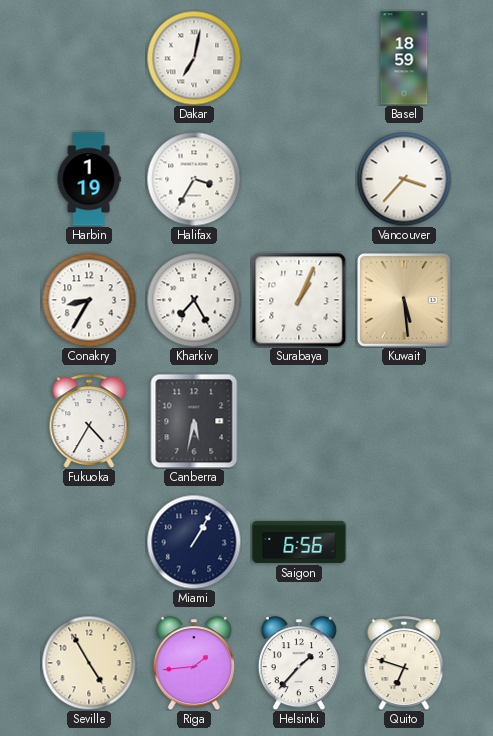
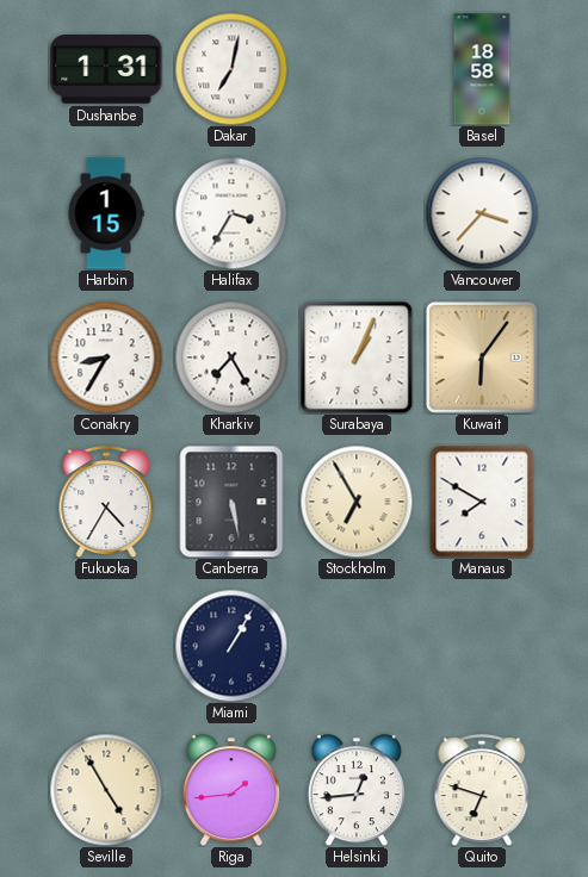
Dushanbe: none -> 1:31 (106, 70)
Basel: 18:59 -> 18:58 (482, 69)
Harbin: 1:19 -> 1:15 (106, 213)
Kuwait: 5:29 -> 6:06 (483, 359)
Canberra: 5:32 -> 5:28 (231, 502)
Stockholm: none -> 6:55 (357, 502)
Manaus: none -> 7:50 (482, 502)
Saigon: 6:56 -> none (299, 542)
Helsinki: 1:37 -> 12:44 (357, 790)
